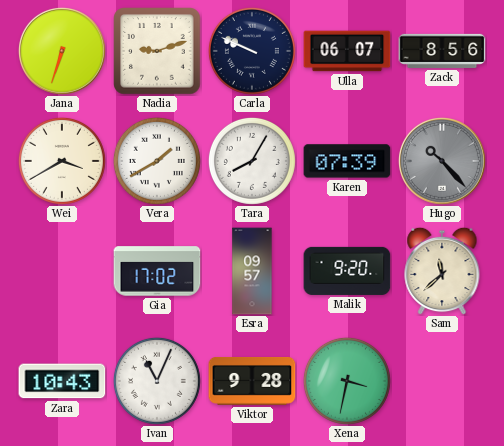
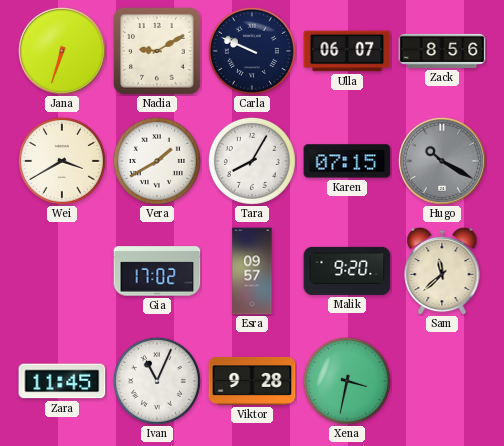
Nadia: 9:12 -> 9:10 (157, 51)
Karen: 07:39 -> 07:15 (347, 161)
Hugo: 10:23 -> 10:20 (442, 161)
Zara: 10:43 -> 11:45 (62, 381)
